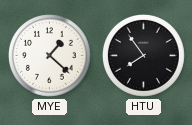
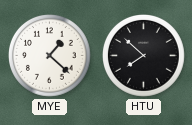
HTU: 7:54 -> 7:52 (144, 56)
